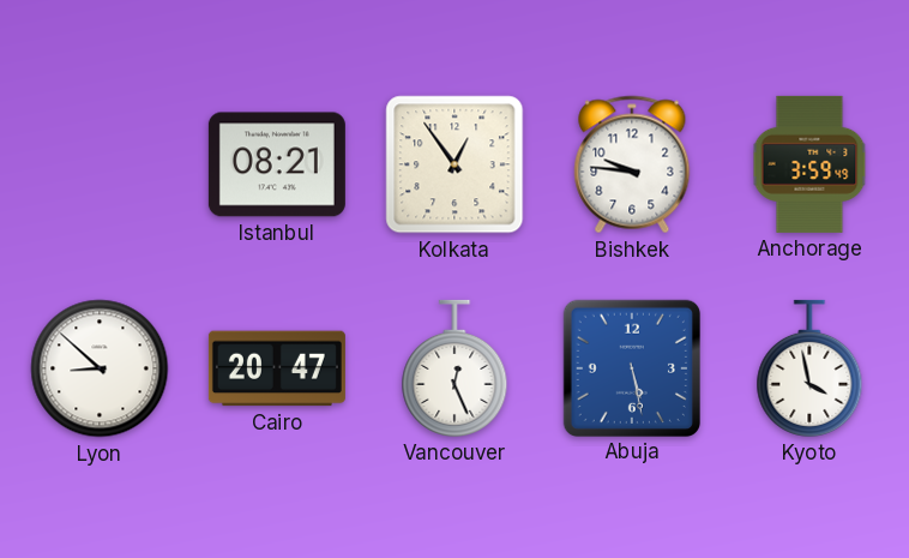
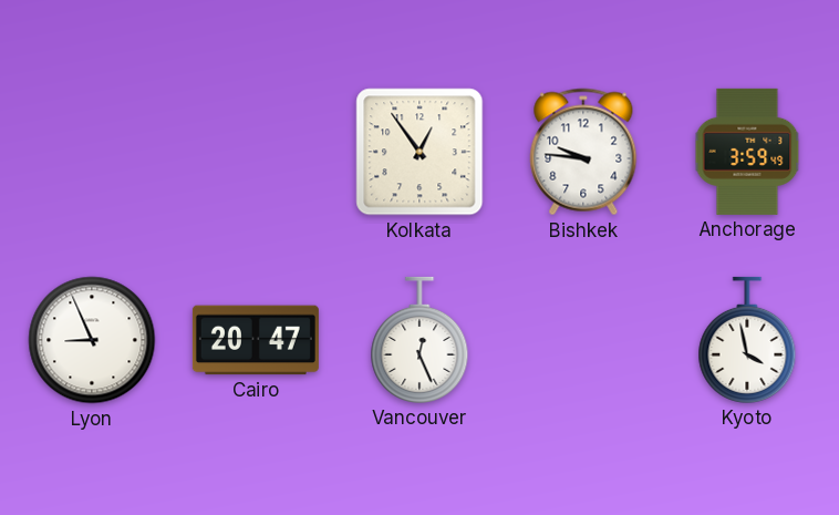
Istanbul: 08:21 -> none (277, 164)
Lyon: 8:52 -> 8:56 (92, 340)
Abuja: 5:28 -> none (631, 367)
